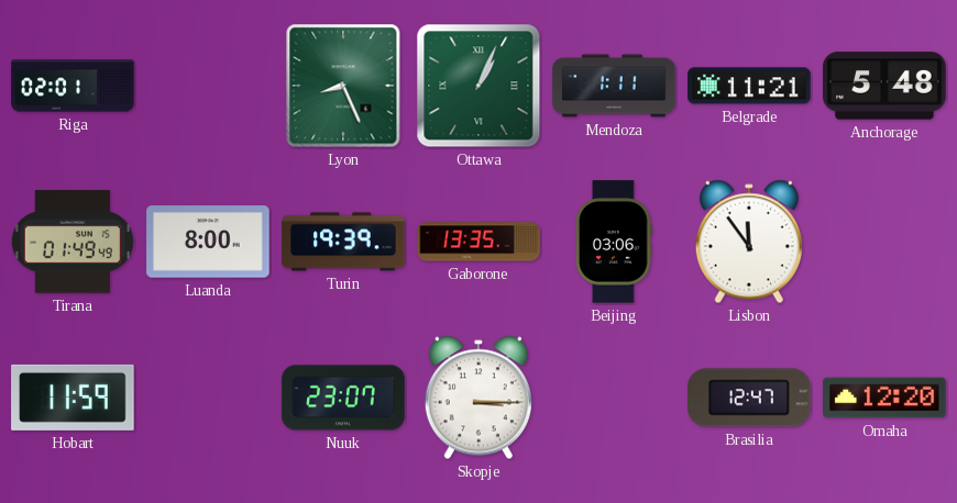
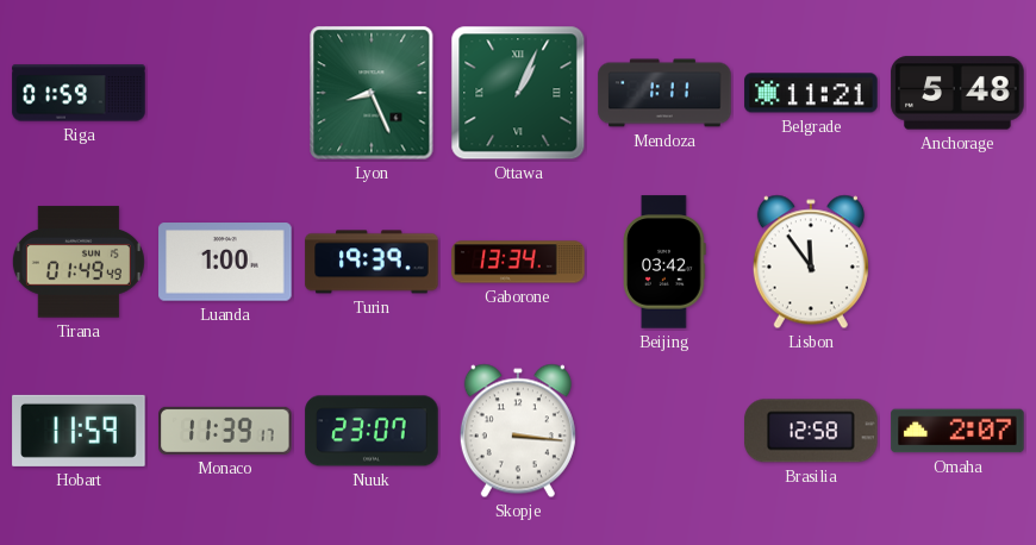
Riga: 02:01 -> 01:59 (79, 93)
Luanda: 8:00 -> 1:00 (225, 262)
Gaborone: 13:35 -> 13:34 (518, 262)
Beijing: 03:06 -> 03:42 (664, 262)
Monaco: none -> 11:39 (225, 431)
Skopje: 3:15 -> 3:16 (518, 431)
Brasilia: 12:47 -> 12:58 (811, 431)
Omaha: 12:20 -> 2:07 (957, 431)
